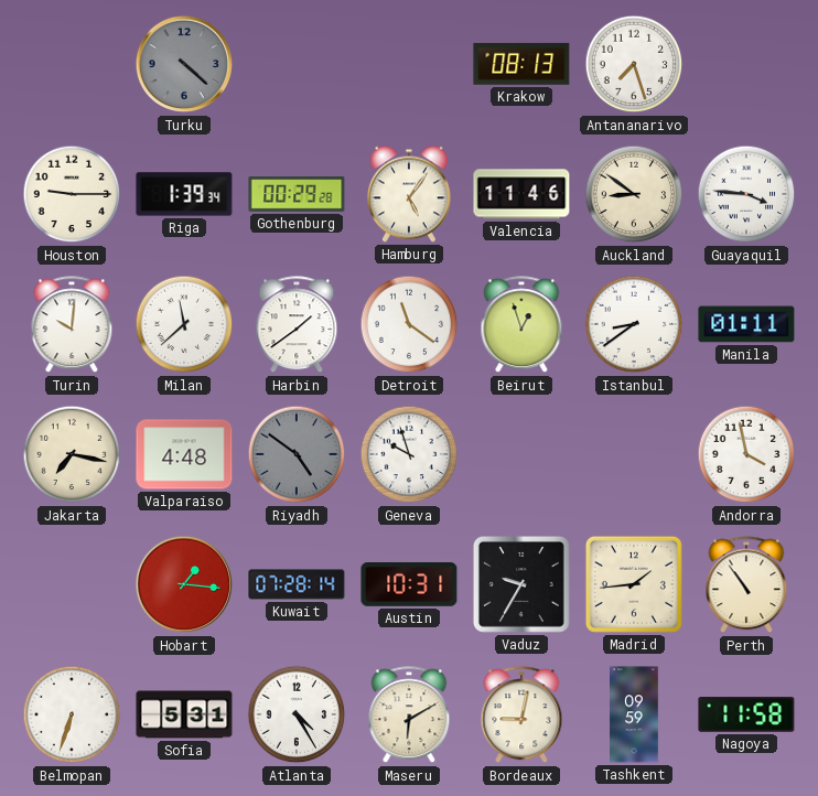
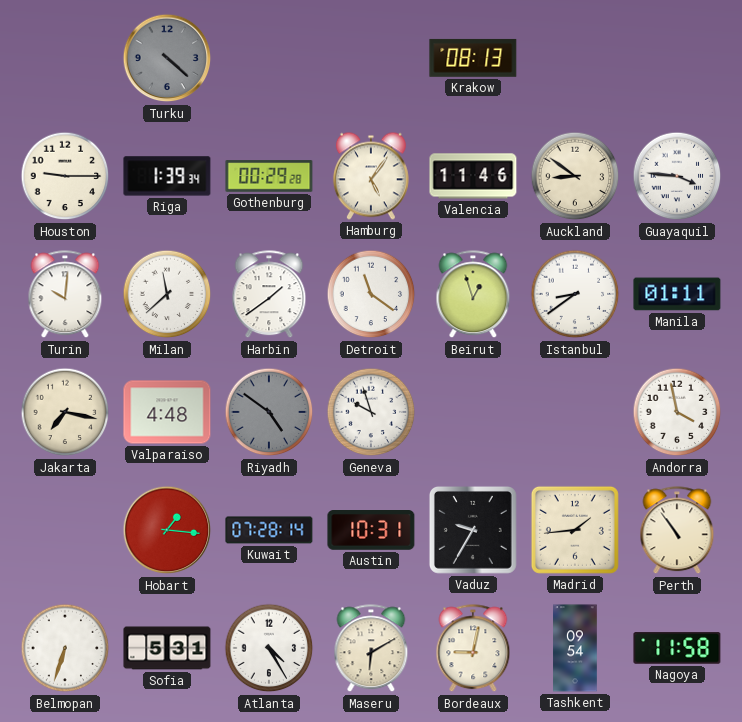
Antananarivo: 7:27 -> none (634, 64)
Tashkent: 09:59 -> 09:54 (575, 648)
